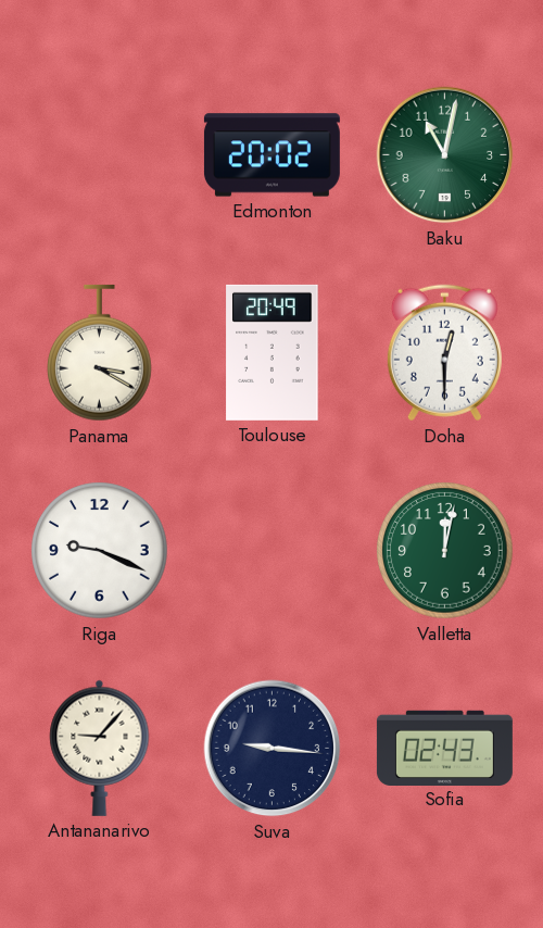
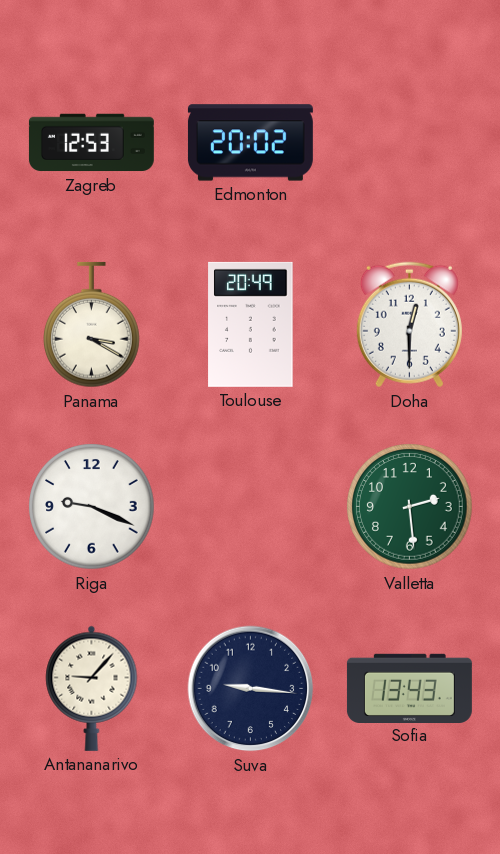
Zagreb: none -> 12:53 (91, 143)
Baku: 11:02 -> none (445, 155)
Valletta: 12:02 -> 2:29 (410, 507)
Sofia: 02:43 -> 13:43 (409, 688)
